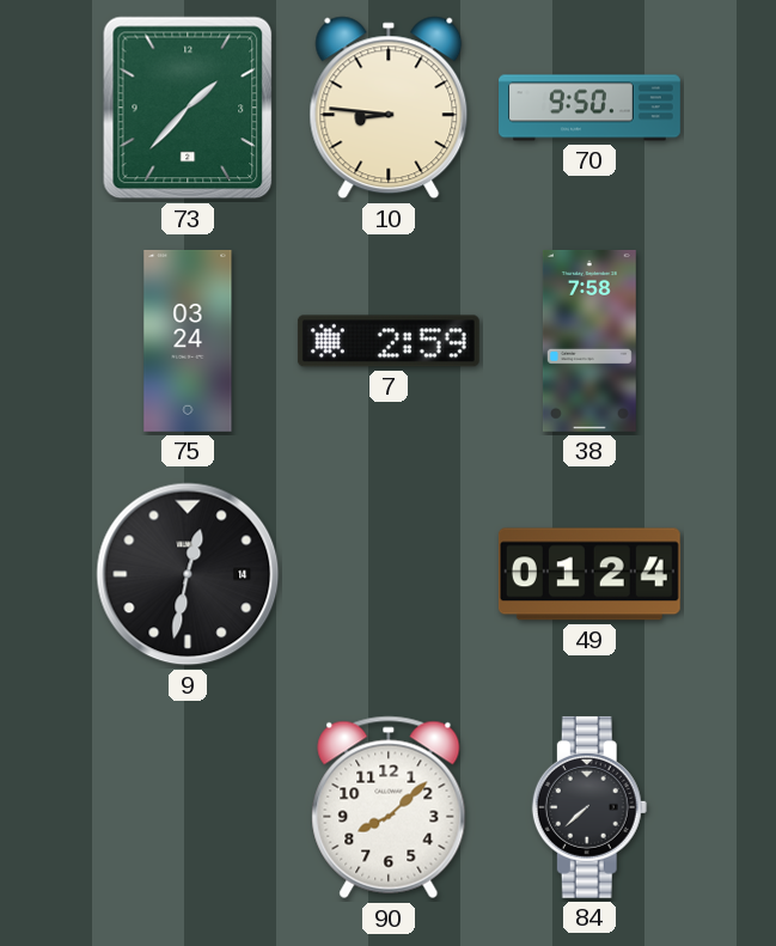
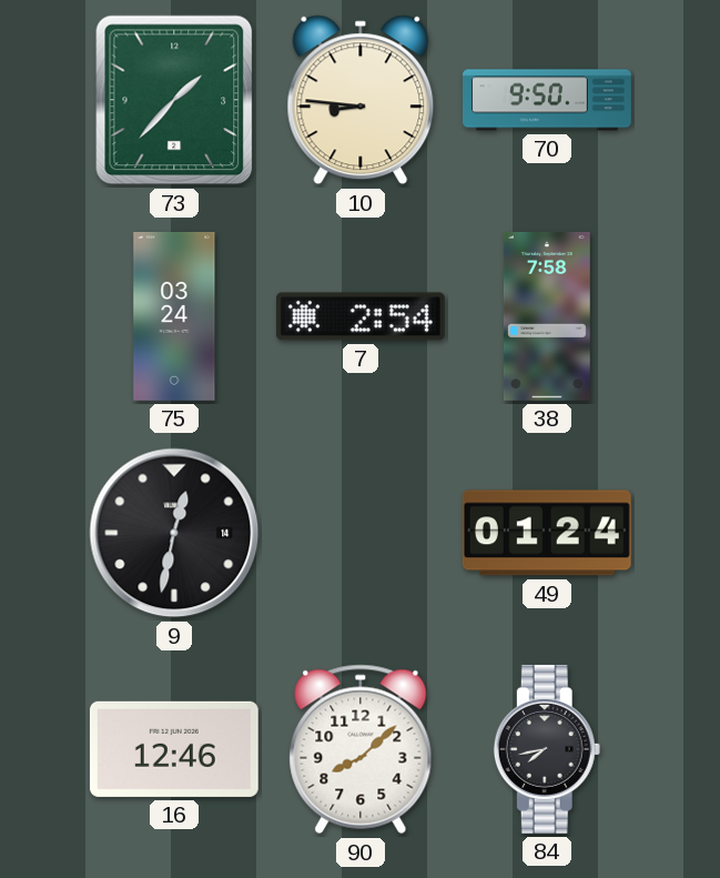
7: 2:59 -> 2:54 (361, 316)
16: none -> 12:46 (174, 749)
84: 7:38 -> 7:43 (547, 749)
